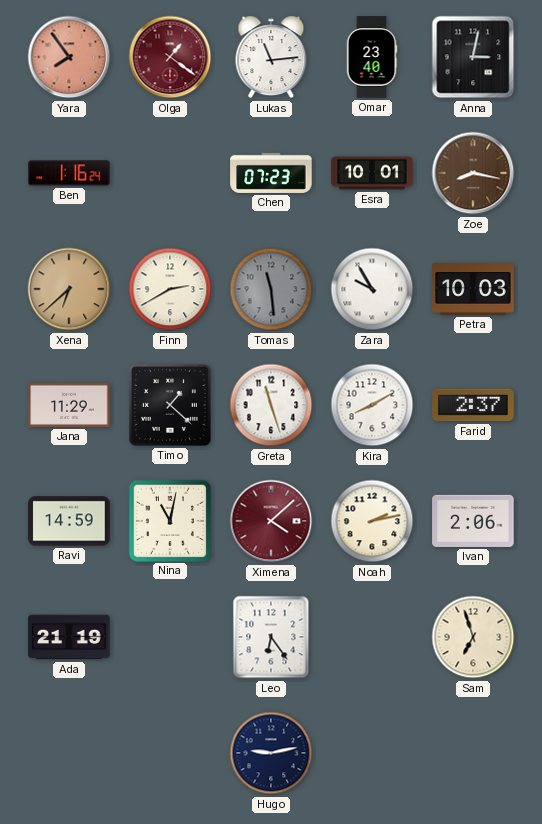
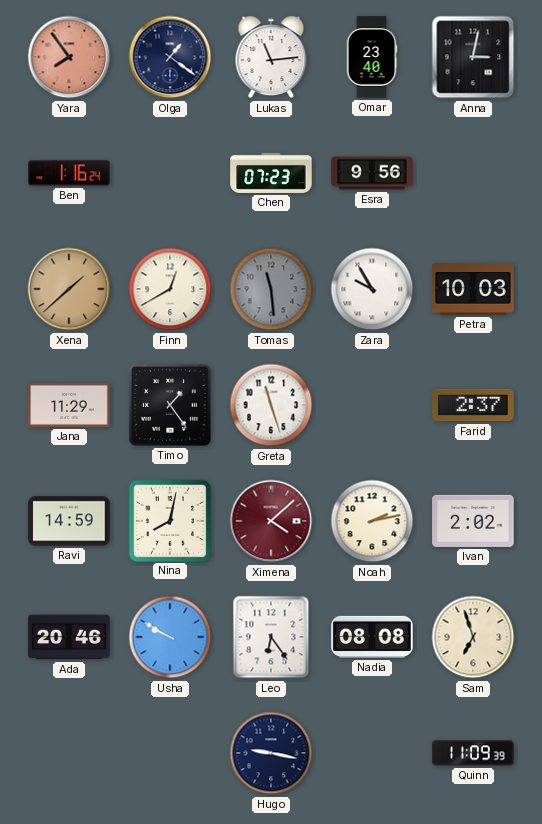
Olga dial: burgundy -> navy (170, 57)
Esra: 10:01 -> 9:56 (372, 173)
Zoe: 8:17 -> none (473, 173)
Xena: 6:38 -> 1:38 (69, 289)
Finn: 2:40 -> 12:40 (170, 289)
Timo: 1:22 -> 1:24 (171, 406)
Kira: 8:10 -> none (372, 405)
Nina: 11:02 -> 8:02 (169, 520)
Ivan: 2:06 -> 2:02 (473, 521)
Ada: 21:19 -> 20:46 (69, 637)
Usha: none -> 9:50 (170, 637)
Nadia: none -> 08:08 (372, 637)
Hugo: 9:13 -> 9:17 (271, 753)
Quinn: none -> 11:09 (473, 753)
